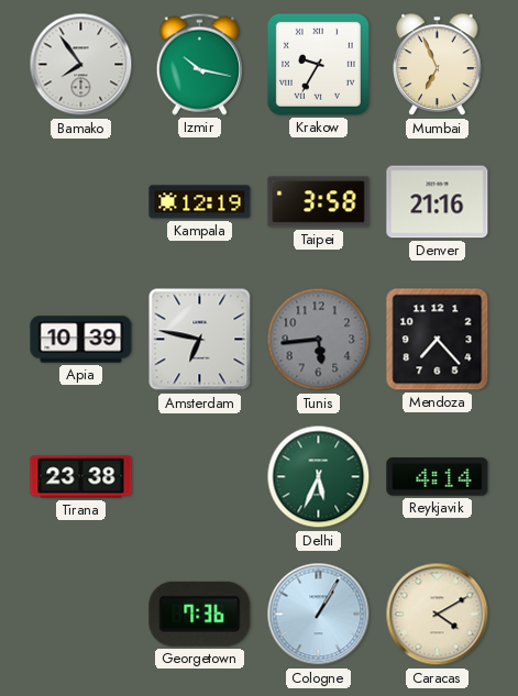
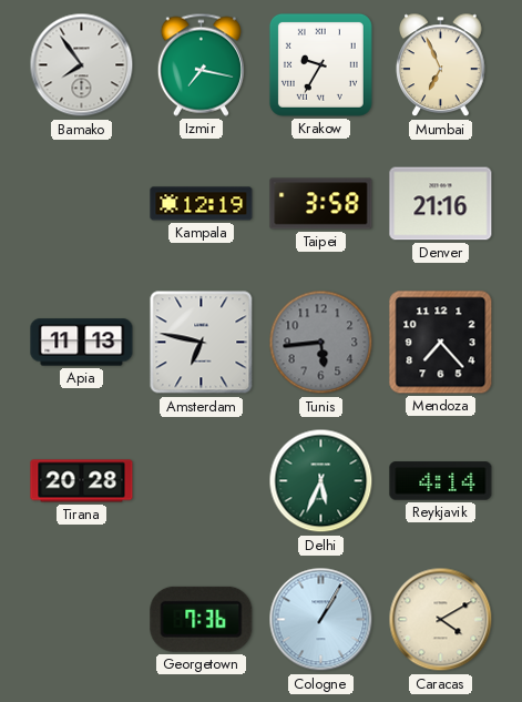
Izmir: 10:17 -> 7:17 (201, 64)
Apia: 10:39 -> 11:13 (82, 343)
Tirana: 23:38 -> 20:28 (82, 481)
